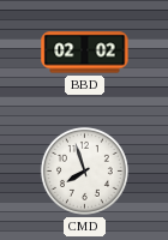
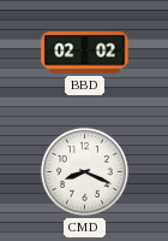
CMD: 7:57 -> 8:19 (84, 171)
